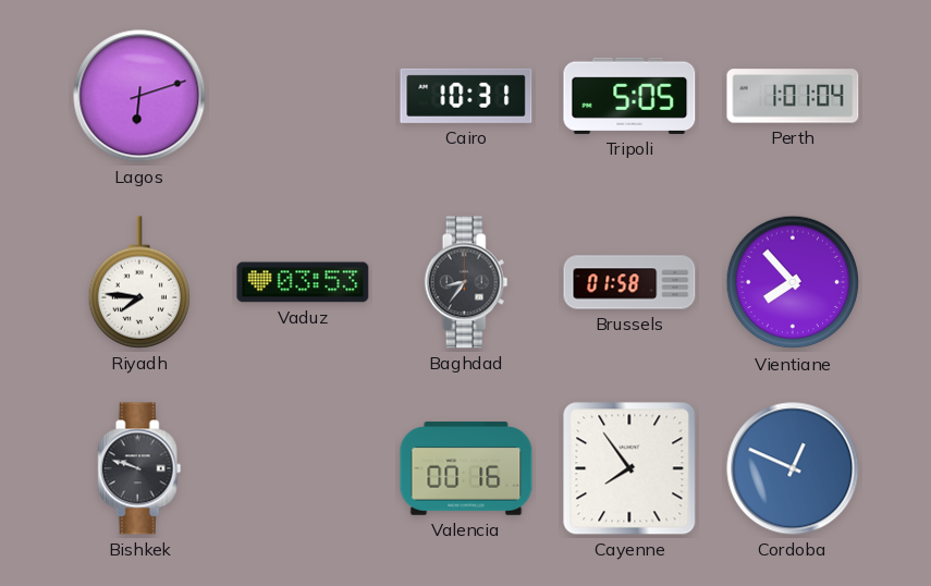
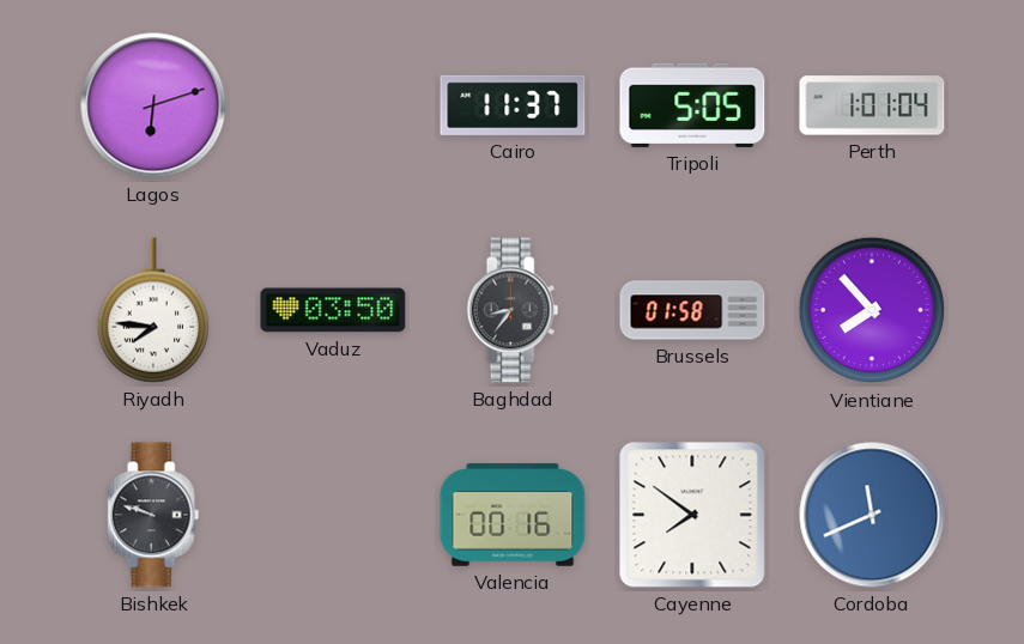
Cairo: 10:31 -> 11:37 (513, 105)
Vaduz: 03:53 -> 03:50 (333, 310)
Cayenne: 7:54 -> 7:51 (692, 515)
Cordoba: 12:49 -> 11:41 (872, 515)
